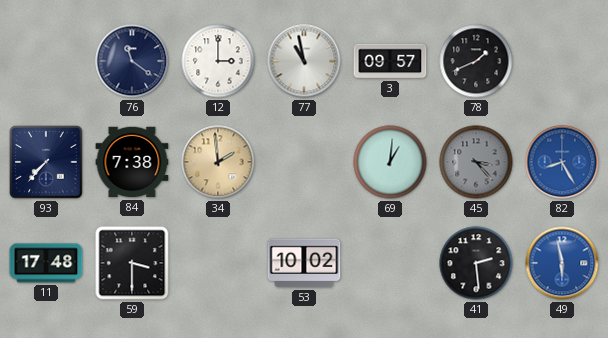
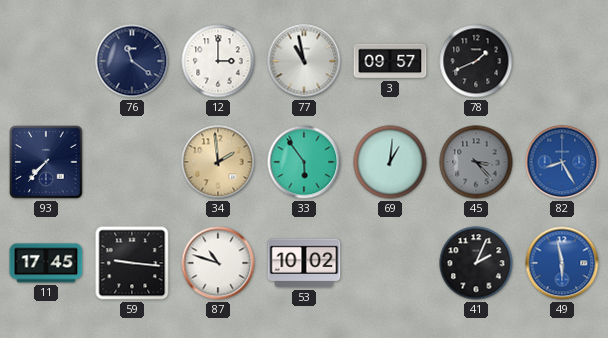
84: 7:38 -> none (132, 162)
33: none -> 5:54 (304, 162)
11: 17:48 -> 17:45 (46, 263)
59: 3:30 -> 9:16 (132, 263)
87: none -> 10:48 (218, 263)
41: 2:29 -> 2:04 (476, 263)
